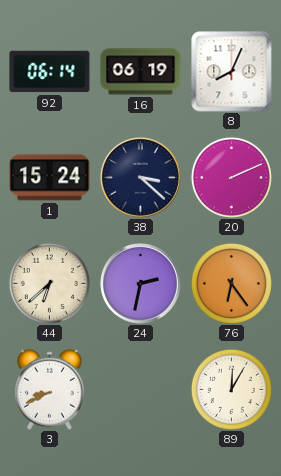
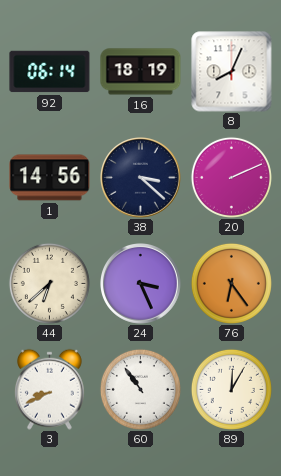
16: 06:19 -> 18:19 (141, 72)
1: 15:24 -> 14:56 (50, 178)
24: 2:32 -> 3:26 (141, 284)
60: none -> 10:54 (140, 389)
